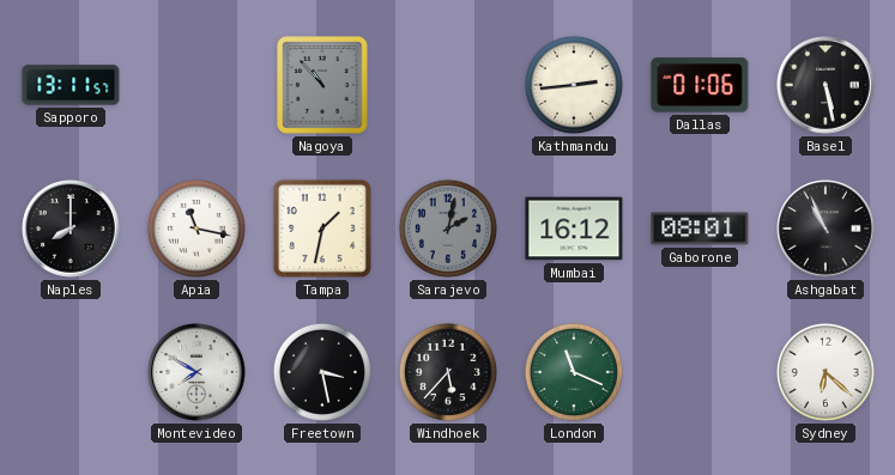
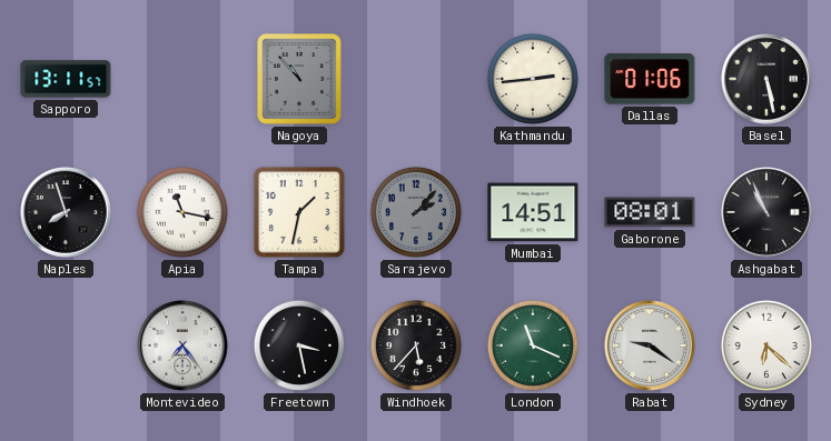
Naples: 8:00 -> 7:57 (67, 213)
Sarajevo: 2:02 -> 2:07 (416, 212)
Mumbai: 16:12 -> 14:51 (533, 212)
Montevideo: 7:50 -> 7:24 (184, 347)
Rabat: none -> 9:21 (651, 347)
